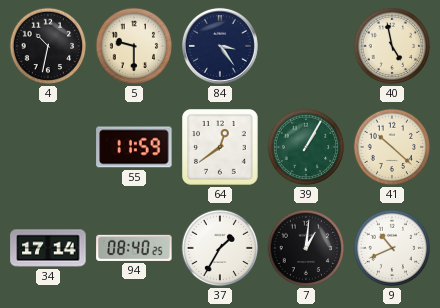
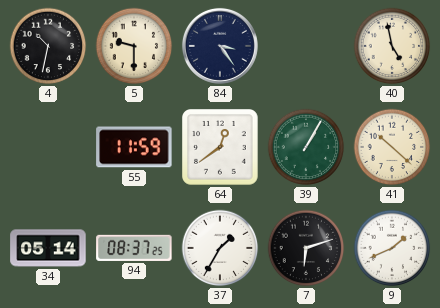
34: 17:14 -> 05:14 (48, 248)
94: 08:40 -> 08:37 (134, 248)
7: 1:01 -> 6:12 (306, 248)
9: 10:41 -> 1:41 (392, 248)
